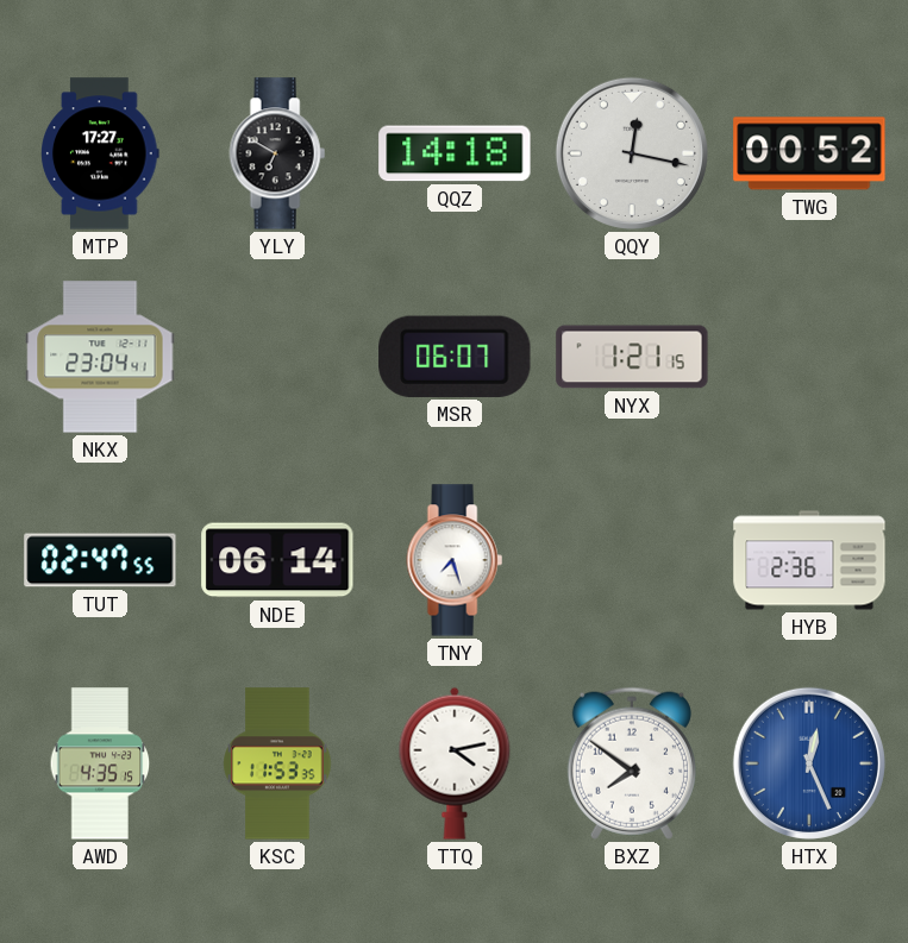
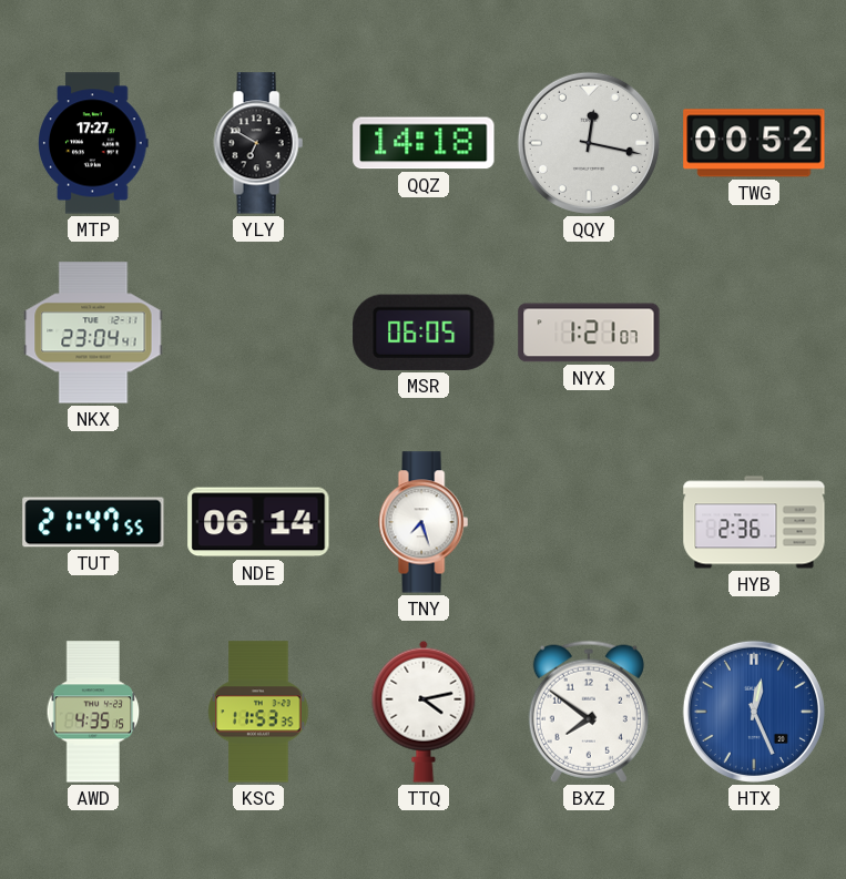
MSR: 06:07 -> 06:05 (424, 333)
NYX: 1:21:15 -> 1:21:07 (589, 333)
TUT: 02:47 -> 21:47 (93, 522)
